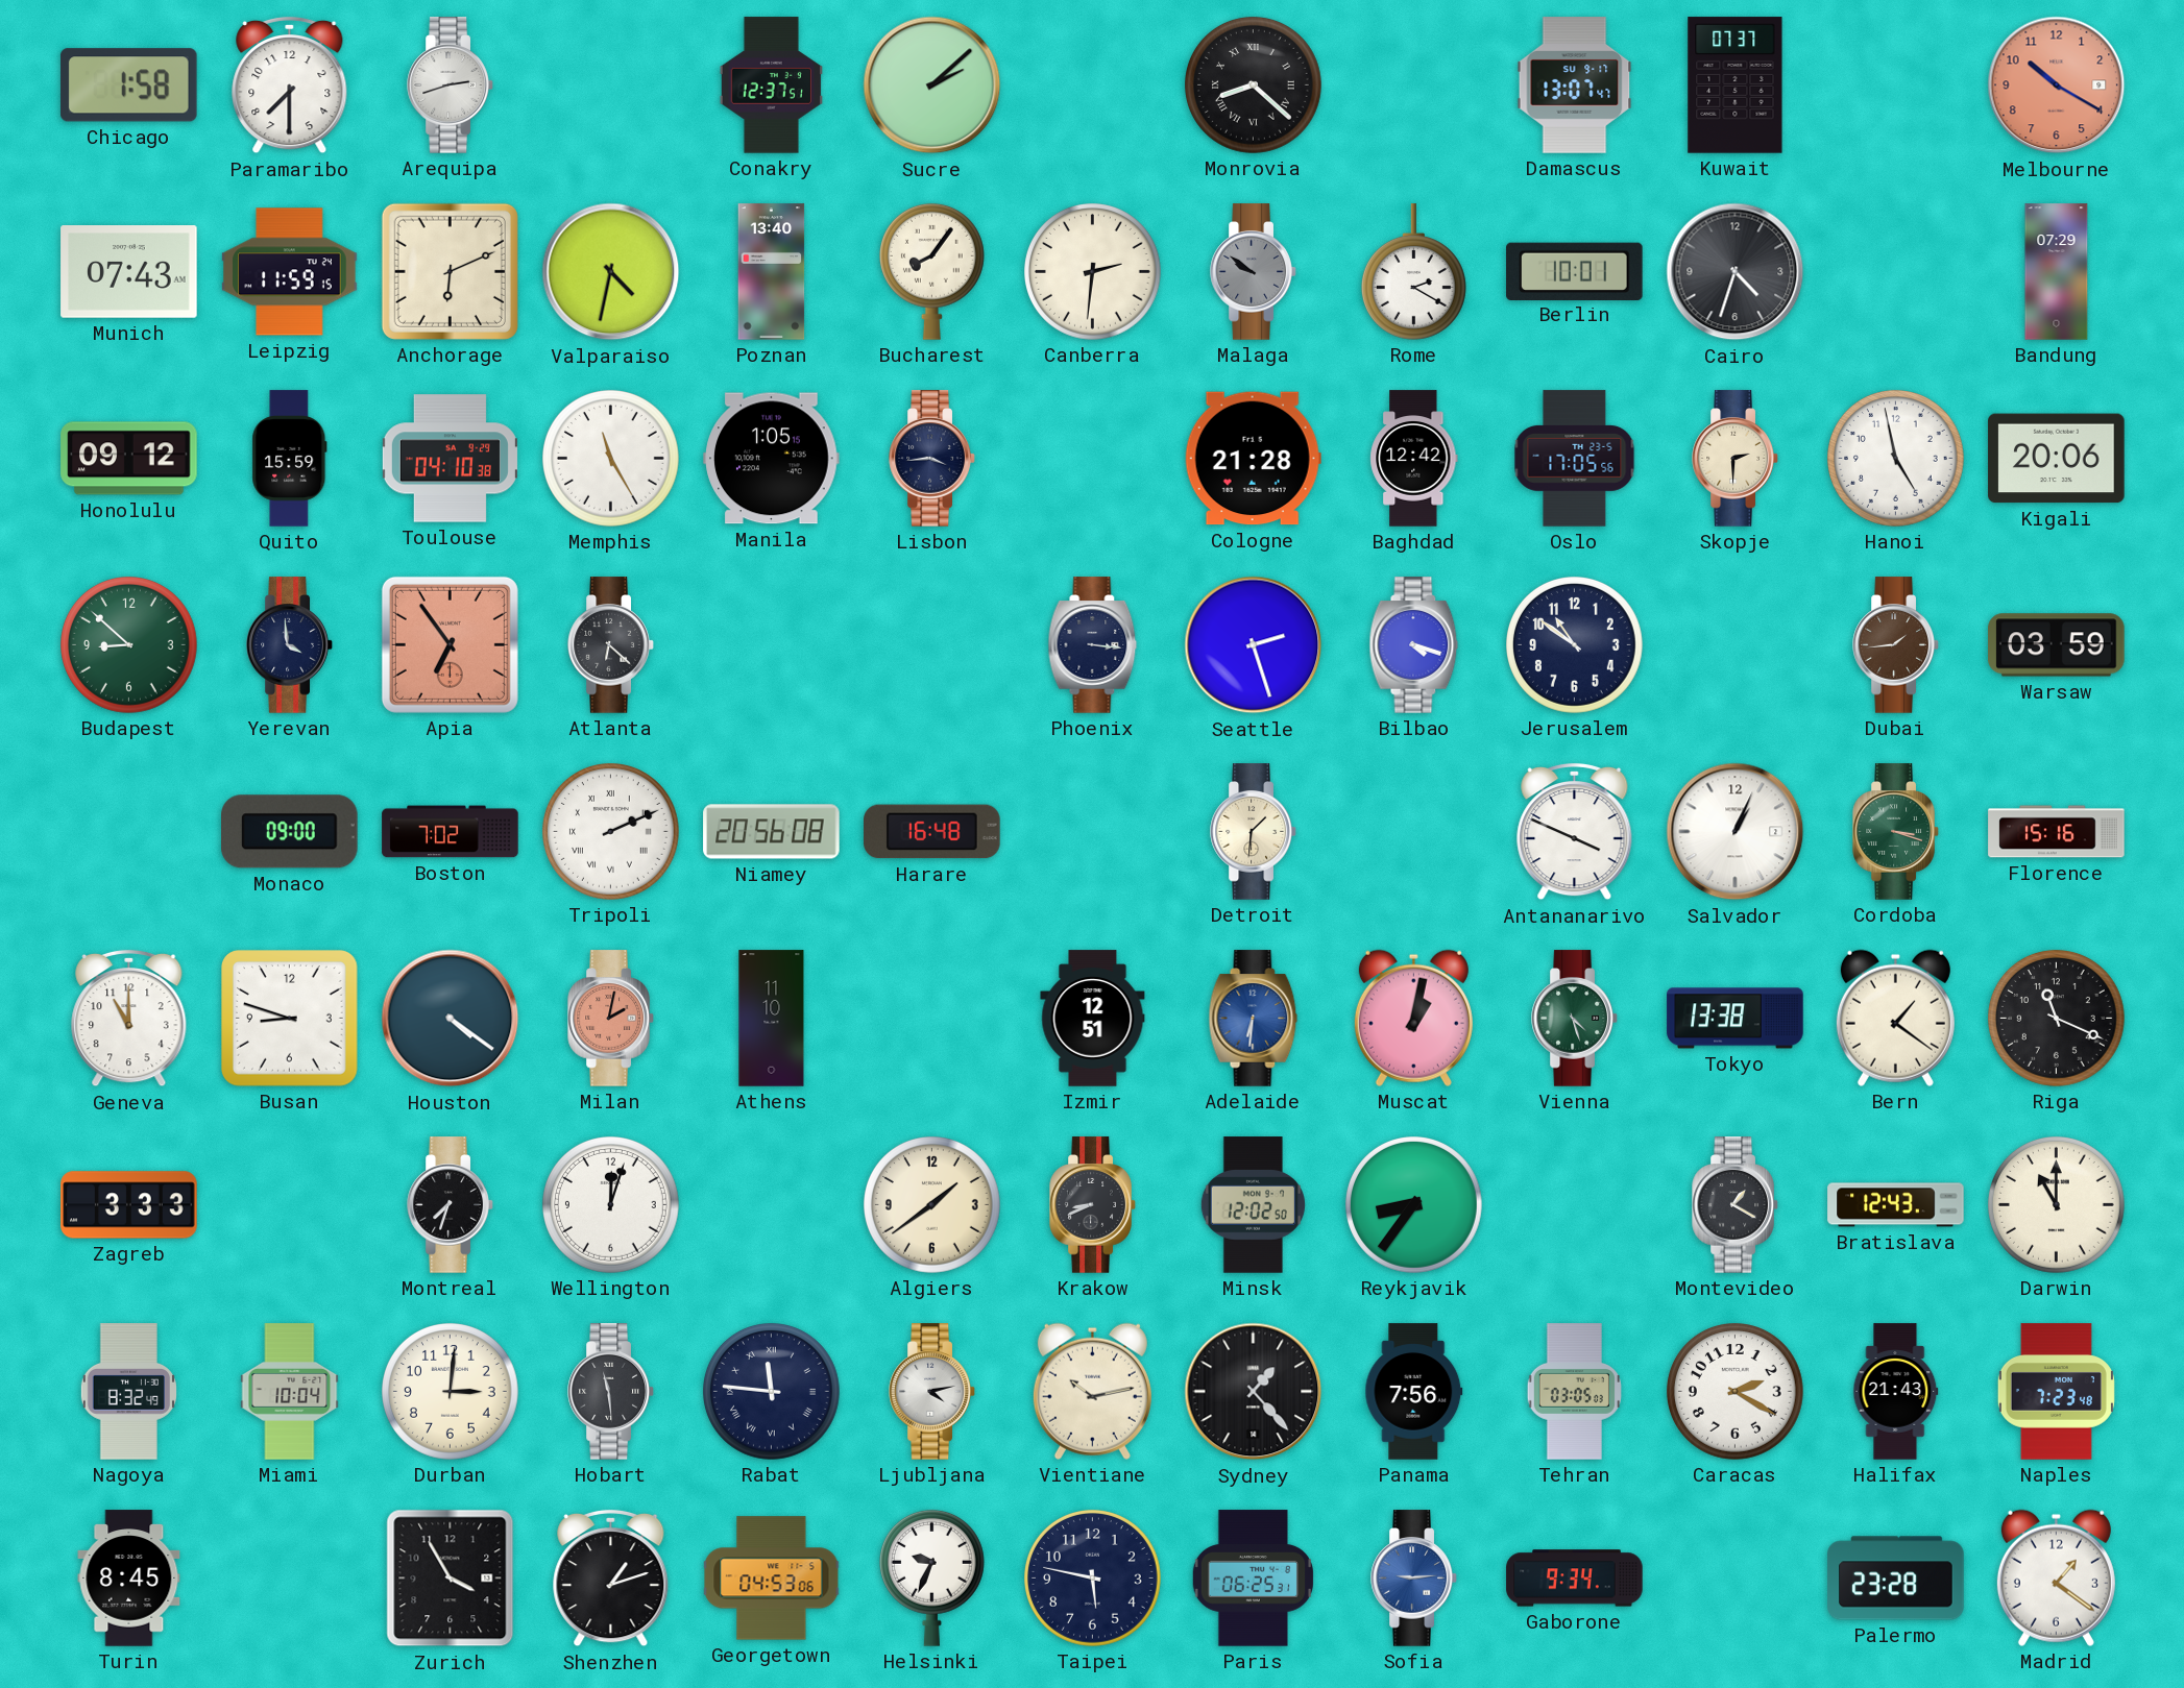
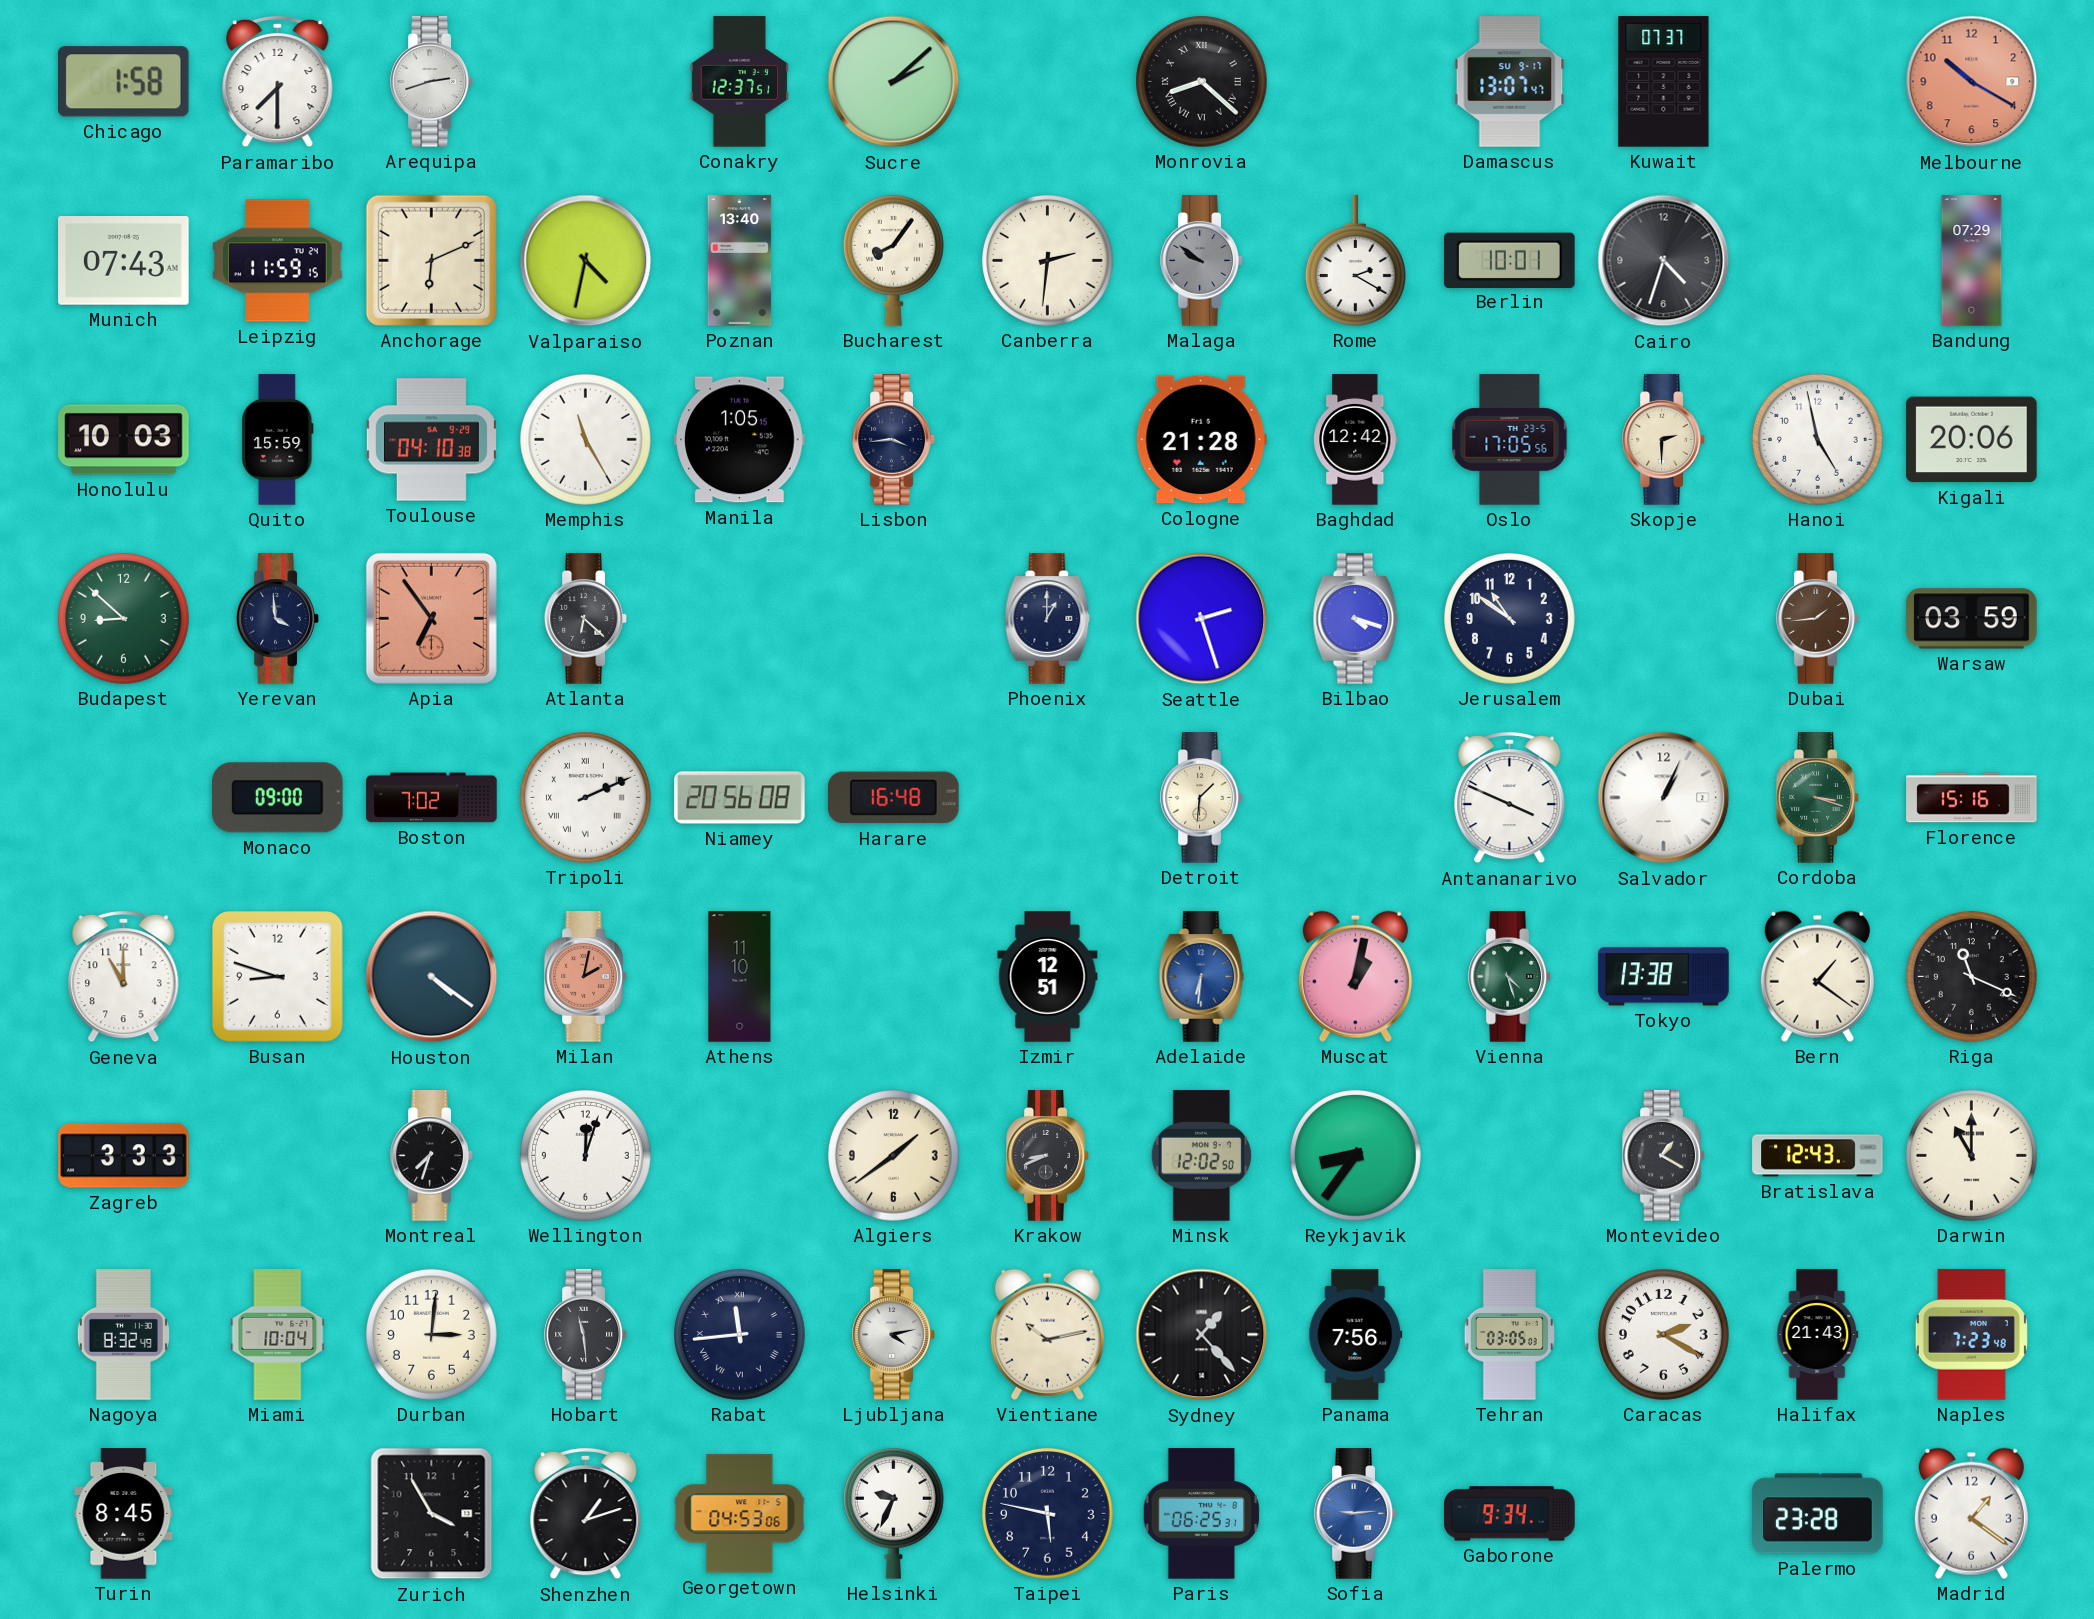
Honolulu: 09:12 -> 10:03 (124, 440)
Phoenix: 3:16 -> 1:00 (1048, 619)
Rabat: 11:46 -> 11:44 (740, 1335)
